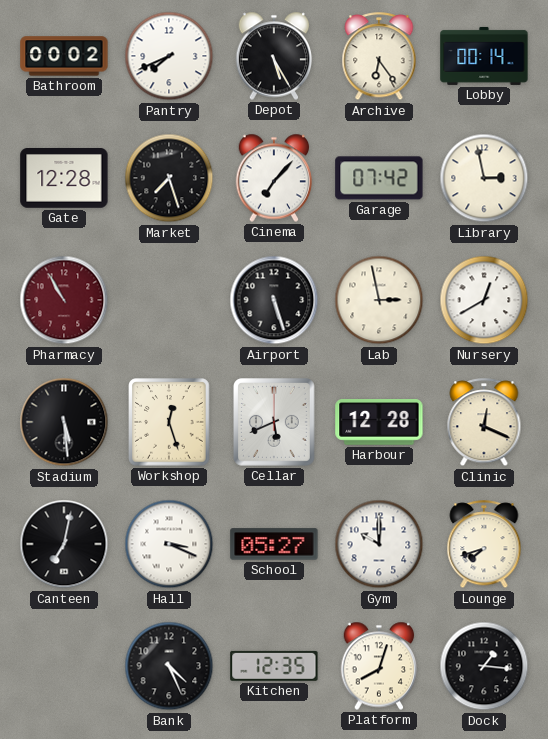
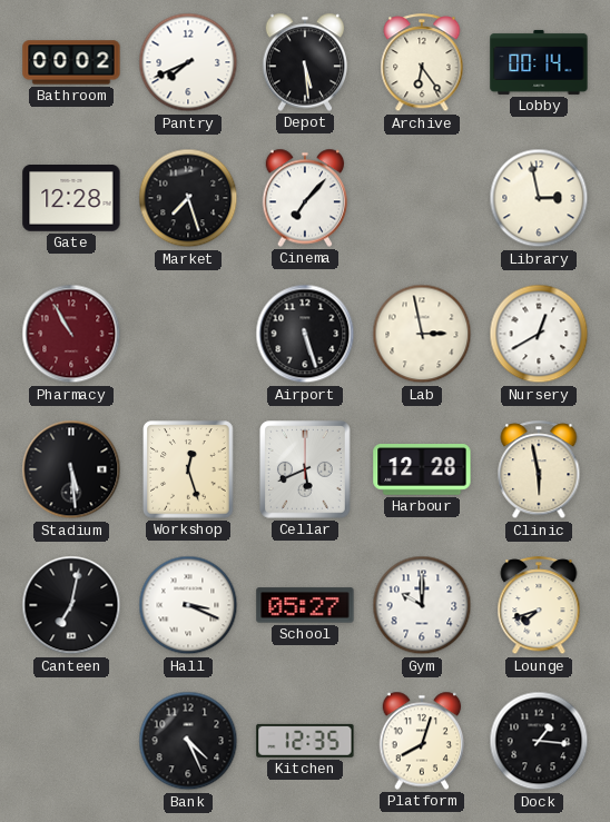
Depot: 5:25 -> 5:29 (305, 62)
Garage: 07:42 -> none (379, 178)
Clinic: 12:19 -> 5:58 (539, 471)
